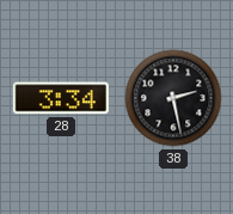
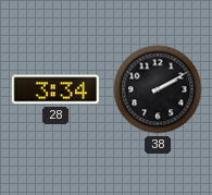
38: 2:28 -> 2:10 (158, 89)
